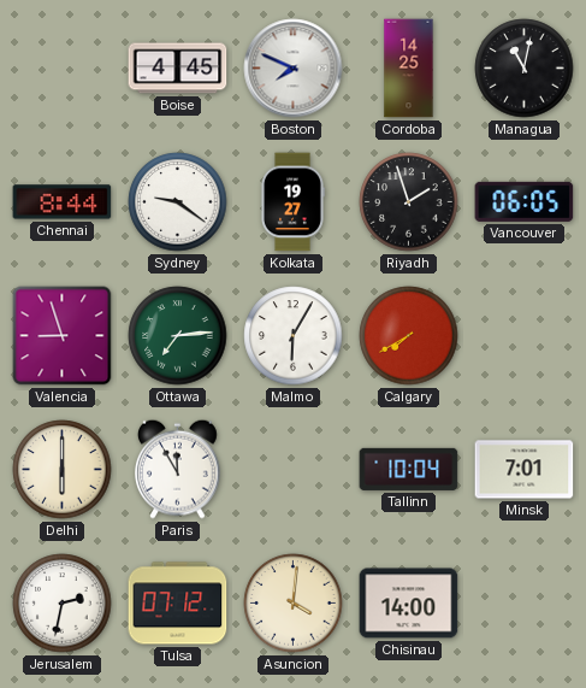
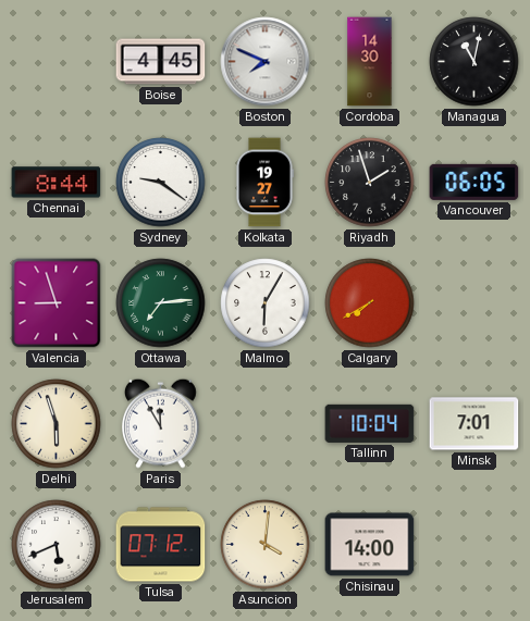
Cordoba: 14:25 -> 14:30 (370, 62)
Delhi: 6:00 -> 5:57 (57, 424)
Jerusalem: 2:32 -> 5:41 (57, 545)
